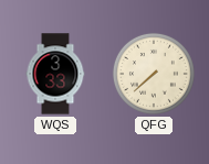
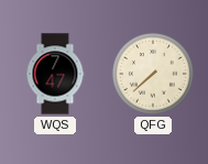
WQS: 3:33 -> 7:47 (55, 74)
